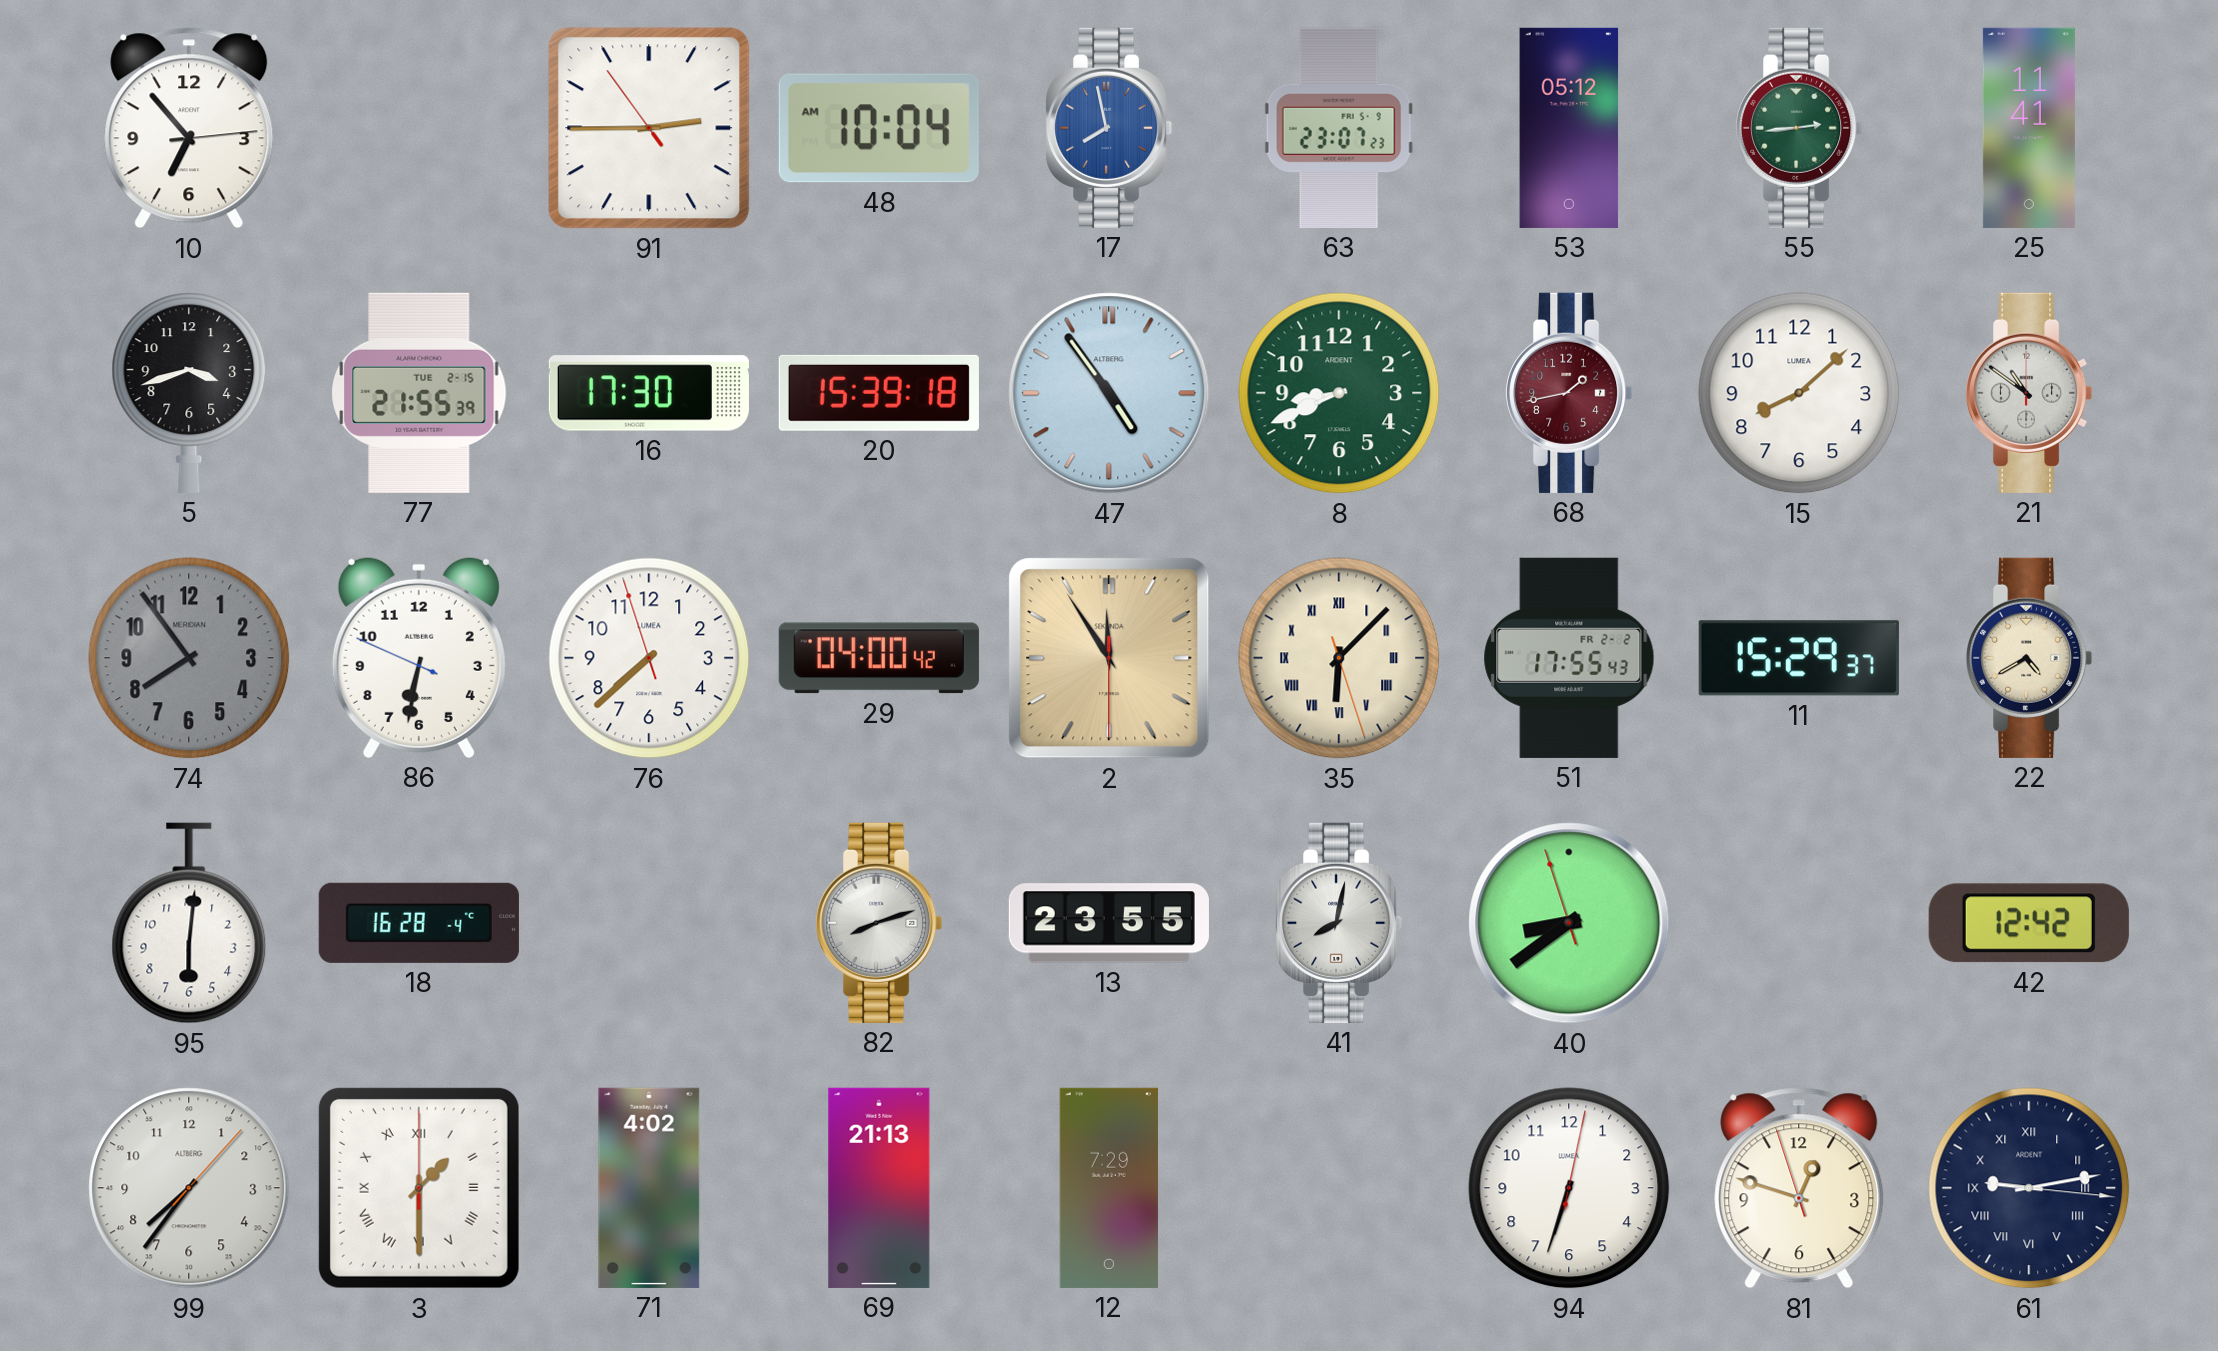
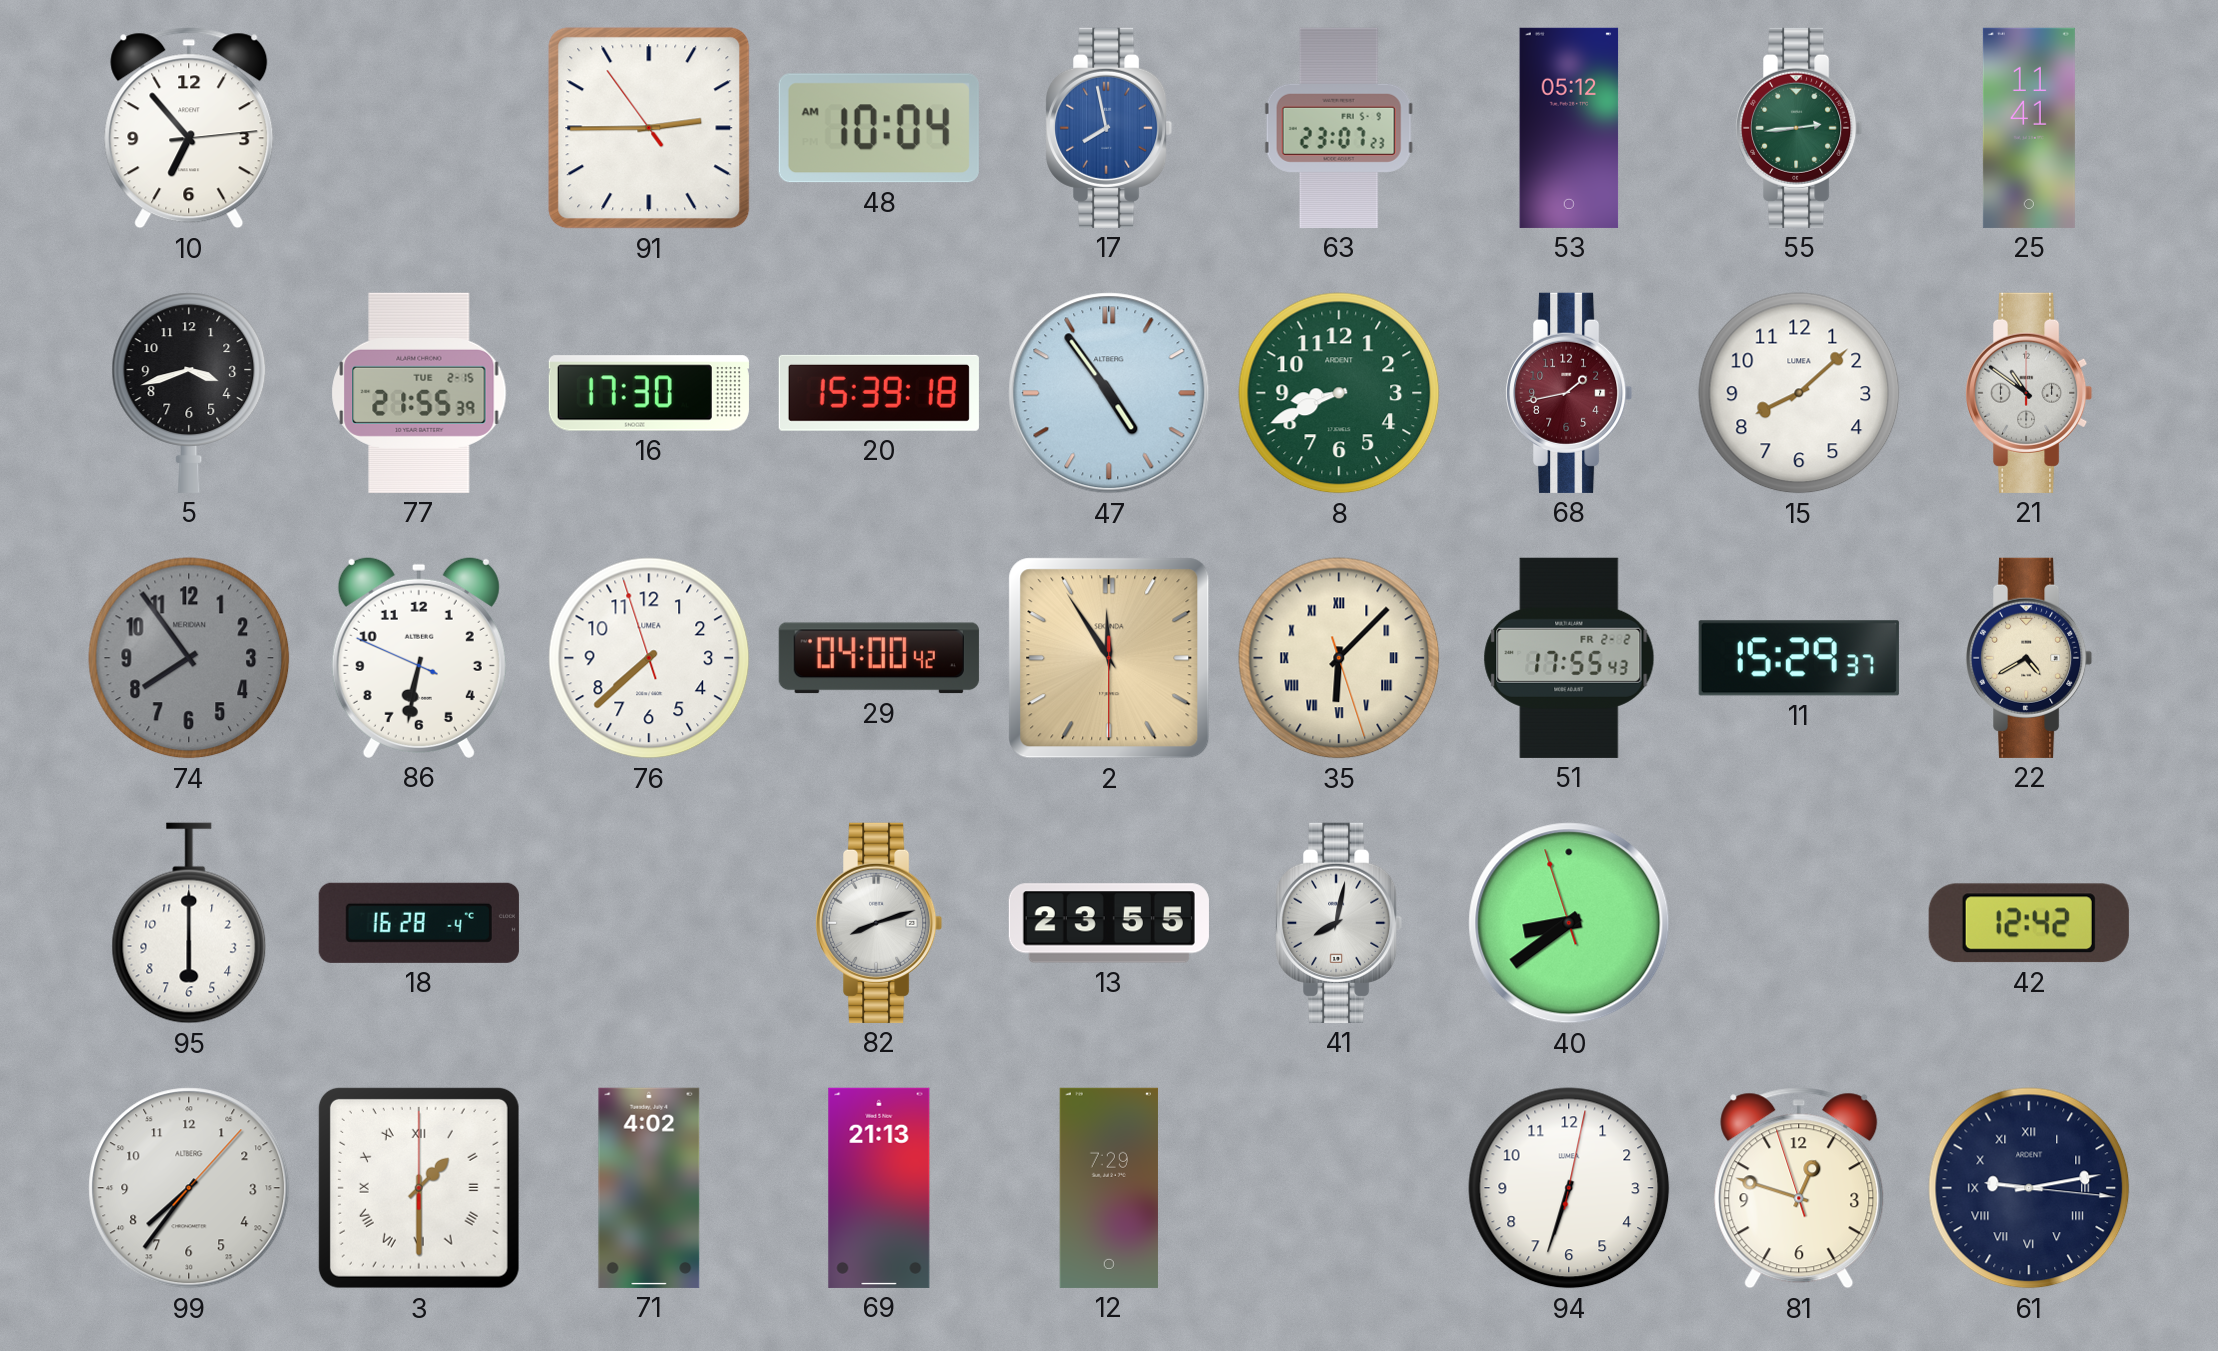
95: 6:01 -> 6:00 (189, 923)
